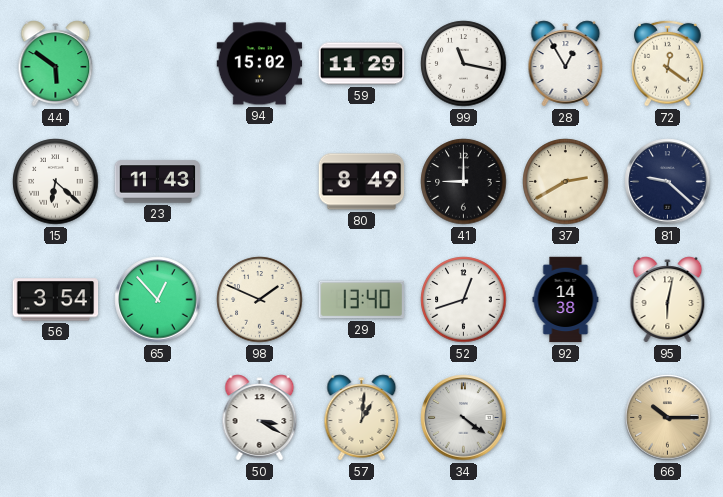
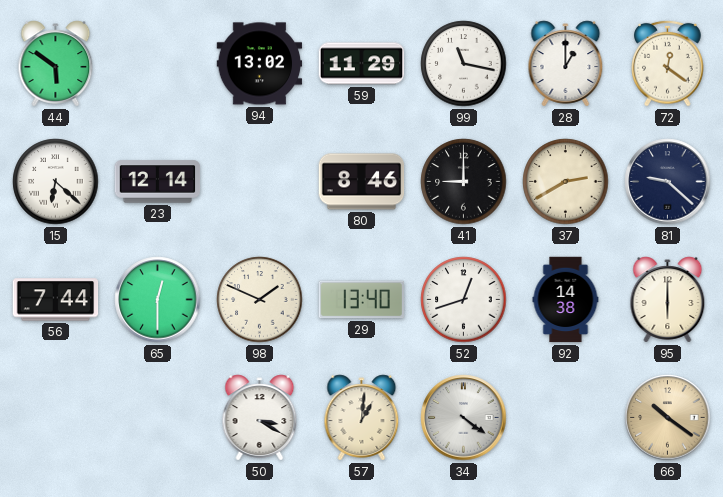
94: 15:02 -> 13:02 (260, 64)
28: 12:55 -> 1:00 (566, 64)
23: 11:43 -> 12:14 (158, 182)
80: 8:49 -> 8:46 (362, 182)
56: 3:54 -> 7:44 (56, 300)
65: 12:53 -> 12:30 (158, 300)
95: 6:02 -> 6:00 (668, 300)
66: 10:15 -> 10:21 (668, 418)
